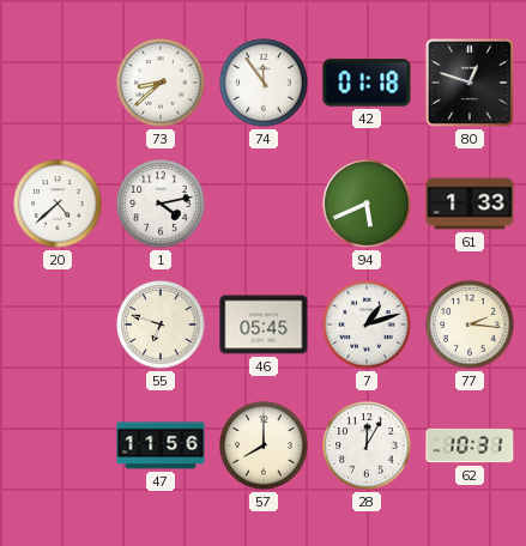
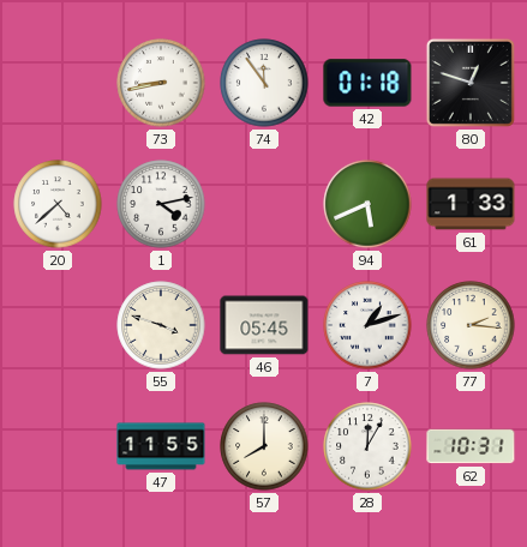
73: 8:38 -> 8:43 (161, 83)
55: 6:48 -> 3:48 (161, 325)
47: 11:56 -> 11:55 (161, 446)
